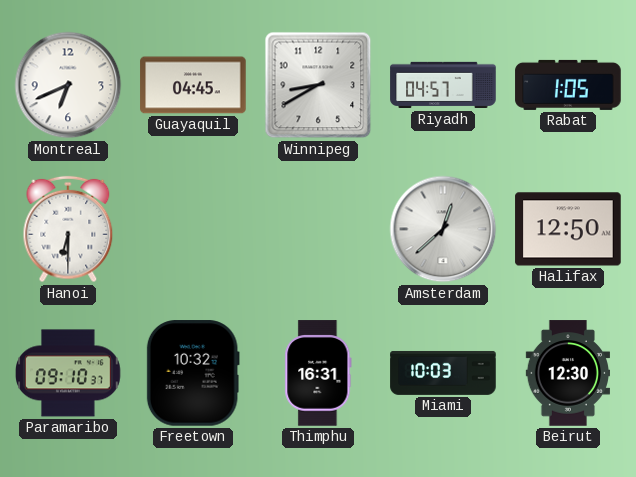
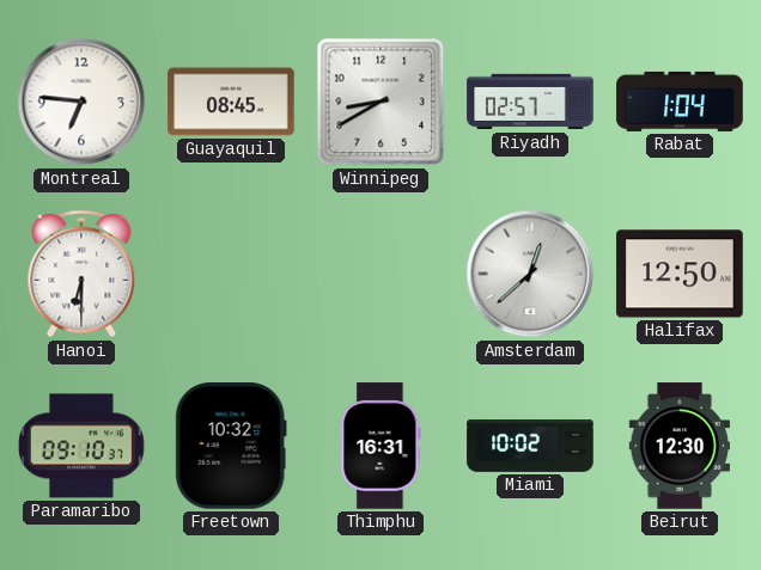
Montreal: 6:41 -> 6:46 (81, 102)
Guayaquil: 04:45 -> 08:45 (231, 102)
Riyadh: 04:57 -> 02:57 (530, 102)
Rabat: 1:05 -> 1:04 (680, 102)
Miami: 10:03 -> 10:02 (530, 446)
